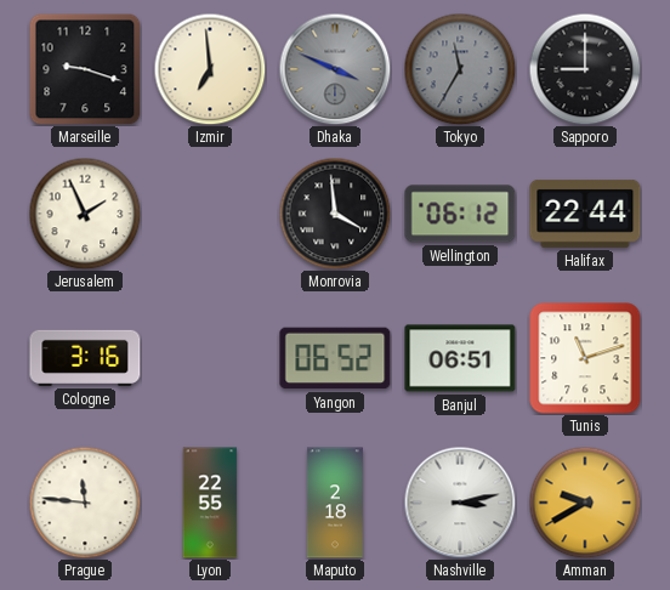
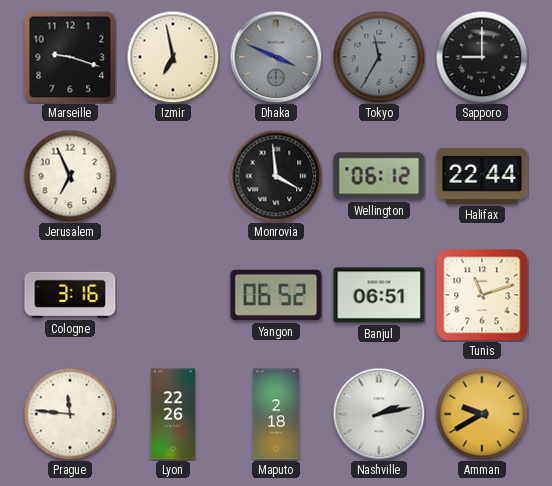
Izmir: 6:59 -> 6:58 (173, 57)
Jerusalem: 1:56 -> 6:56 (70, 176)
Lyon: 22:55 -> 22:26 (173, 414)
Nashville: 3:13 -> 2:13 (379, 414)
